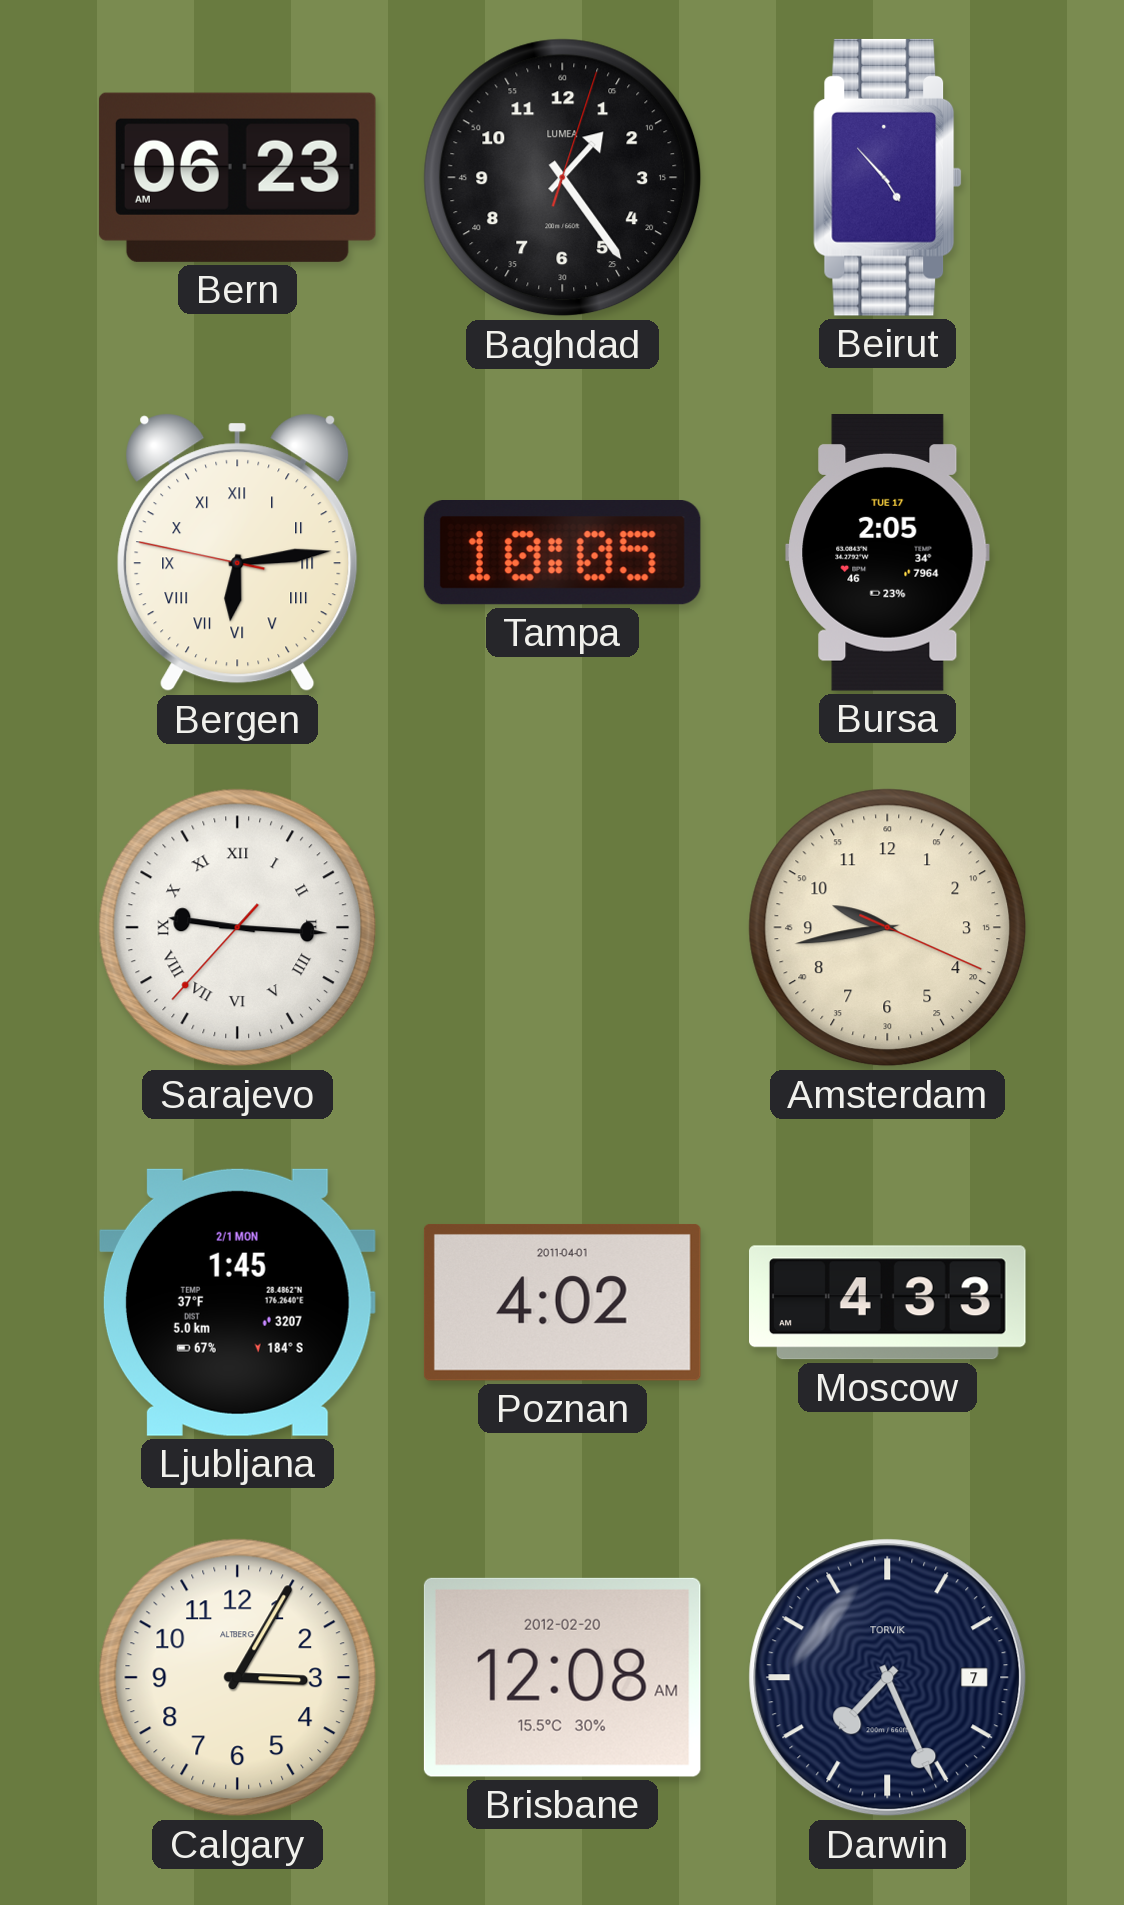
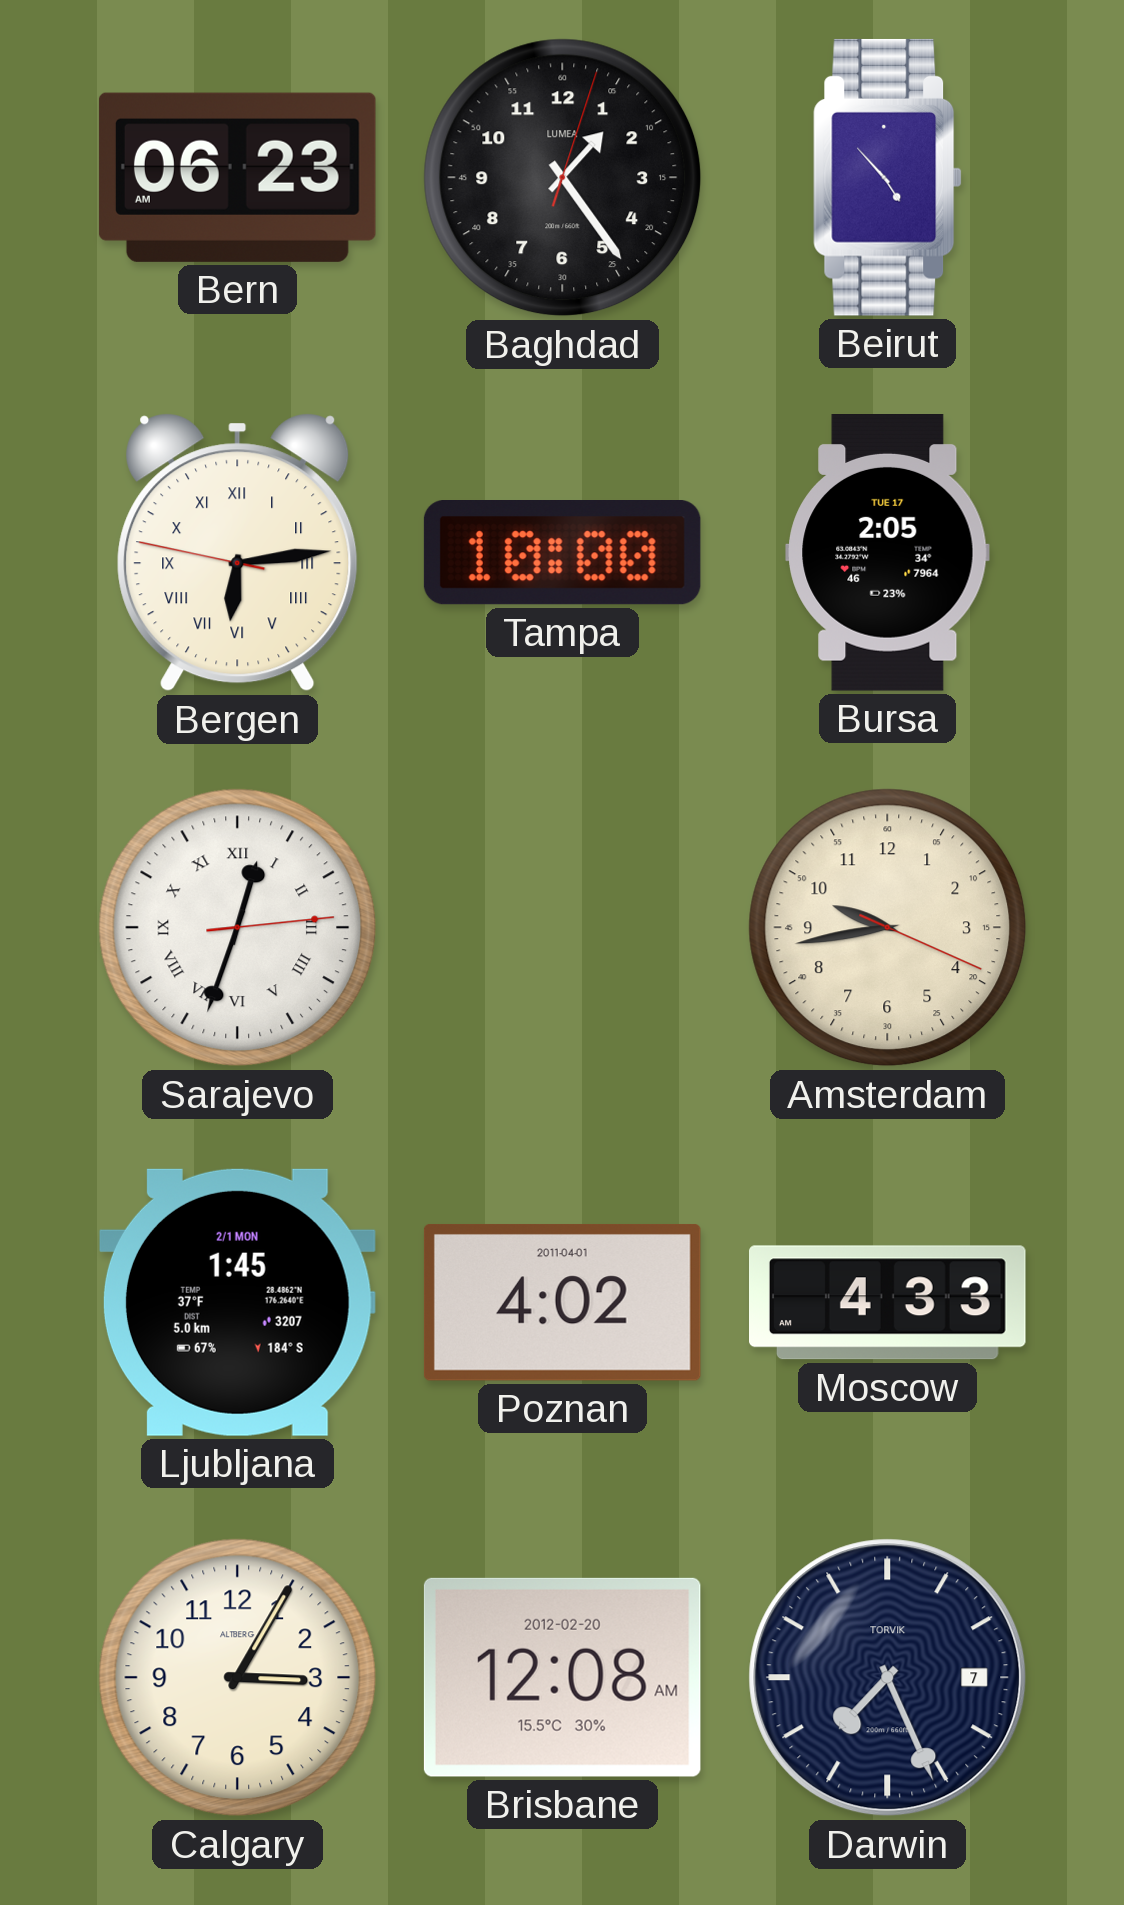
Tampa: 10:05 -> 10:00 (562, 553)
Sarajevo: 9:15 -> 12:33 (238, 928)
